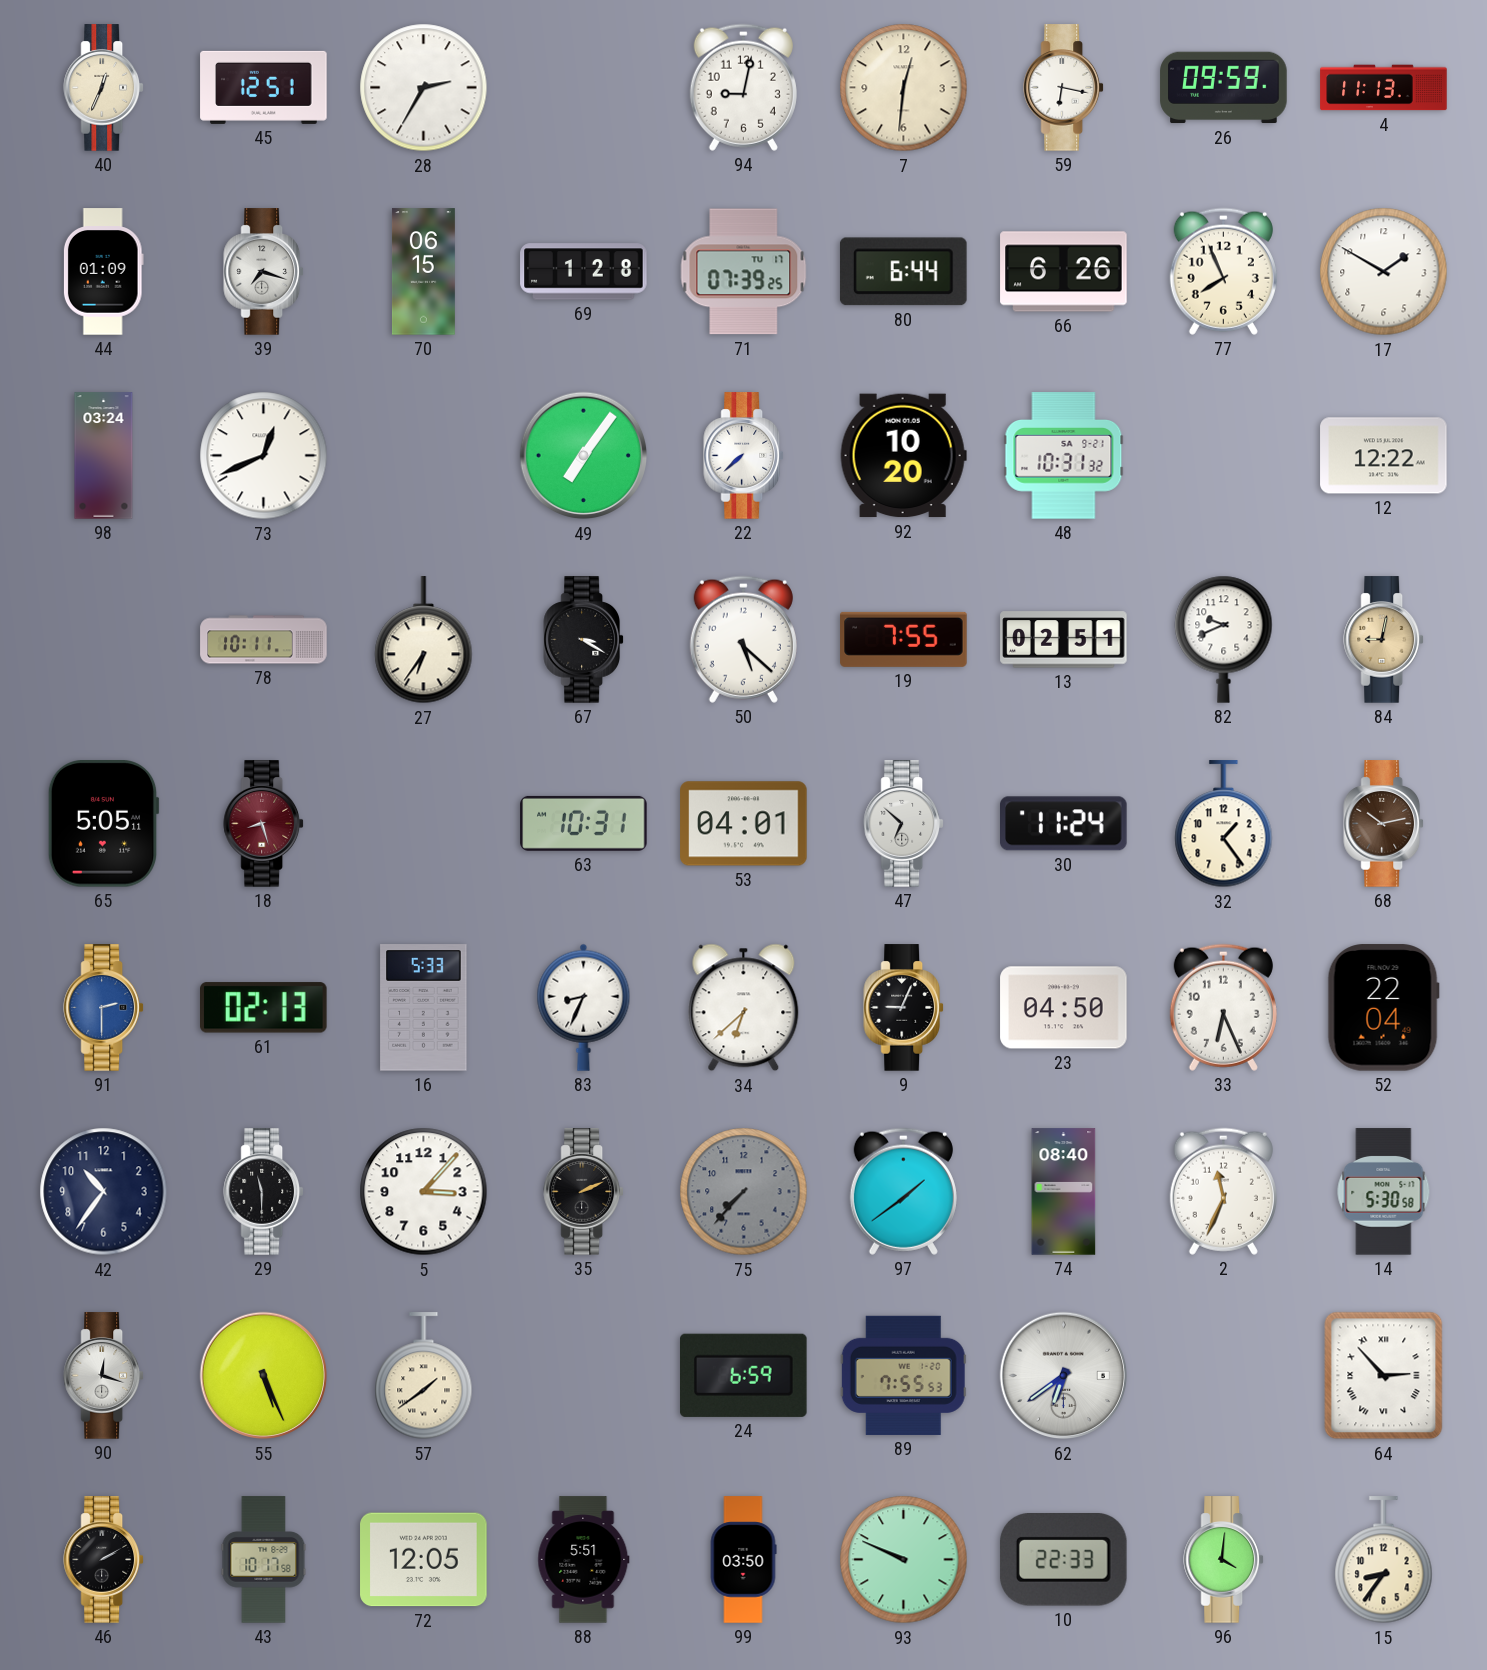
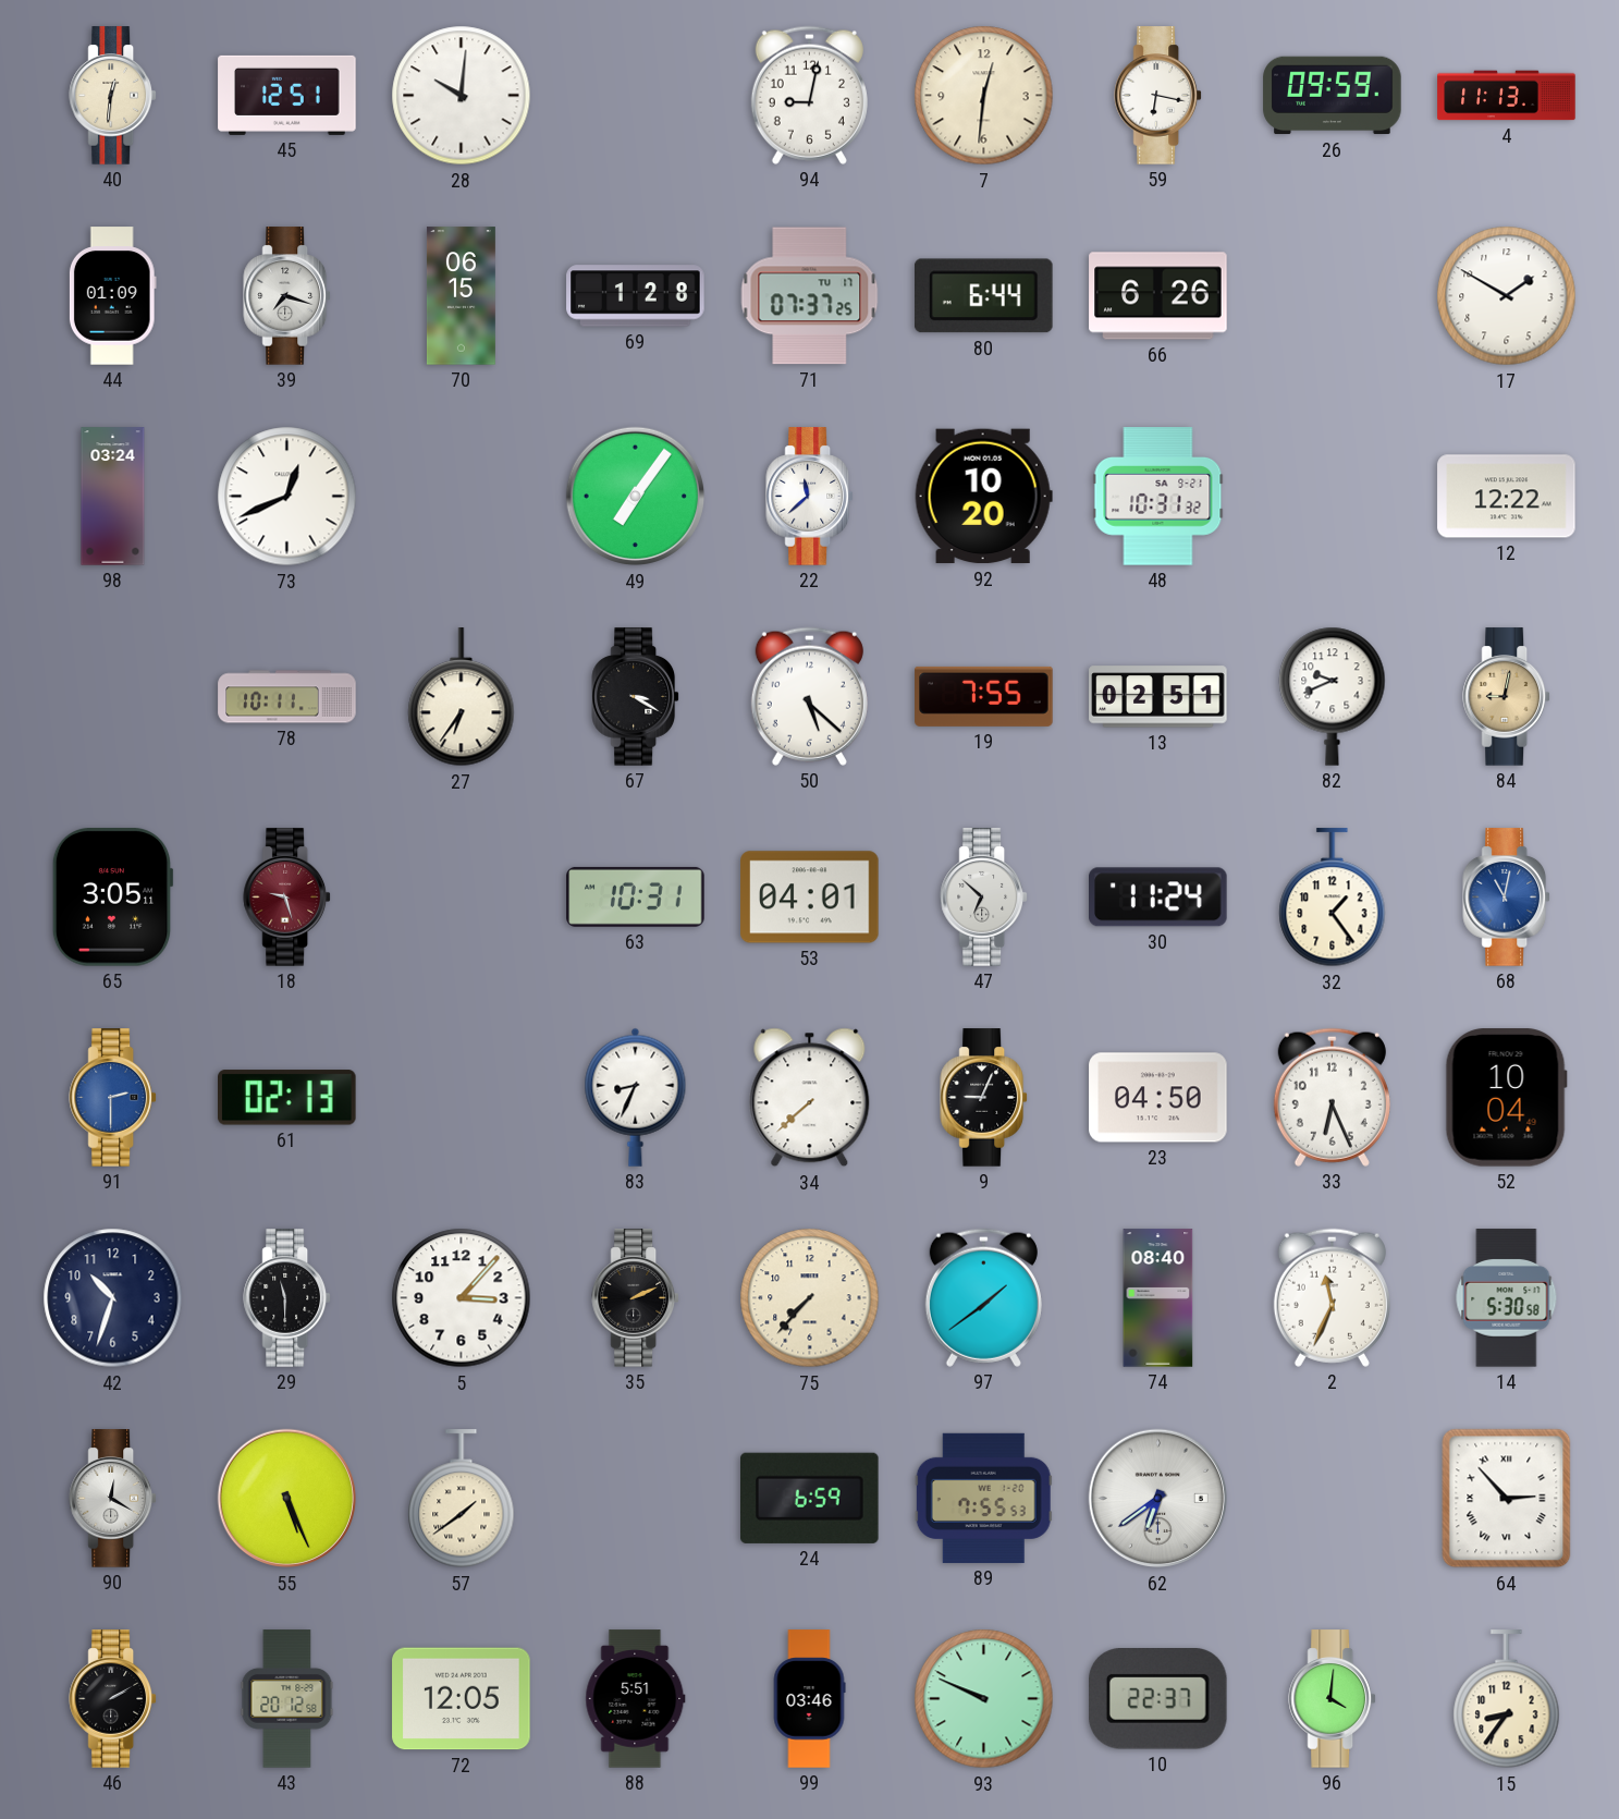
40: 12:34 -> 12:31 (112, 96)
28: 2:35 -> 10:01 (462, 96)
71: 07:39 -> 07:37 (810, 296)
77: 7:56 -> none (1223, 271)
22: 7:38 -> 11:38 (809, 497)
65: 5:05 -> 3:05 (112, 898)
18: 8:27 -> 9:27 (286, 898)
68: 10:13 -> 11:02 (1506, 898)
68 dial: brown -> blue (1506, 898)
16: 5:33 -> none (424, 1008)
34: 6:38 -> 7:38 (810, 1098)
52: 22:04 -> 10:04 (1506, 1098)
42: 10:36 -> 10:33 (113, 1298)
75 dial: grey -> cream (810, 1298)
90: 12:18 -> 12:20 (112, 1499)
43: 10:17 -> 20:12 (287, 1699)
99: 03:50 -> 03:46 (809, 1699)
10: 22:33 -> 22:37 (1157, 1699)
